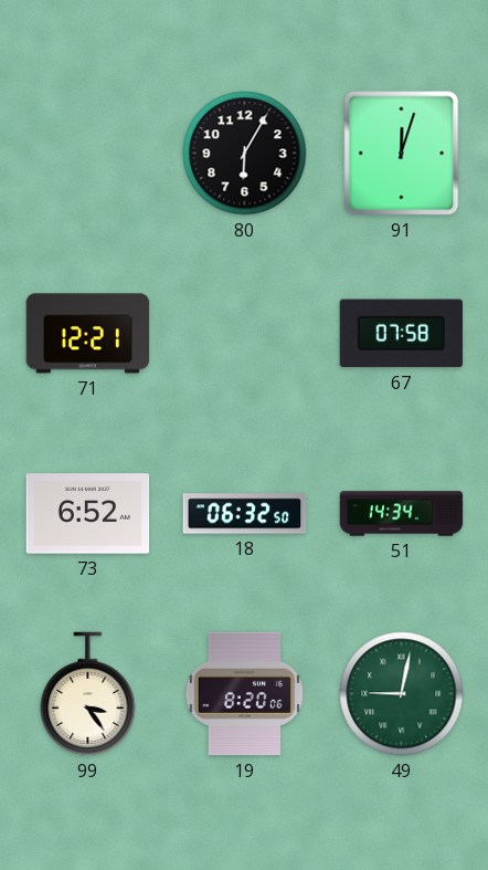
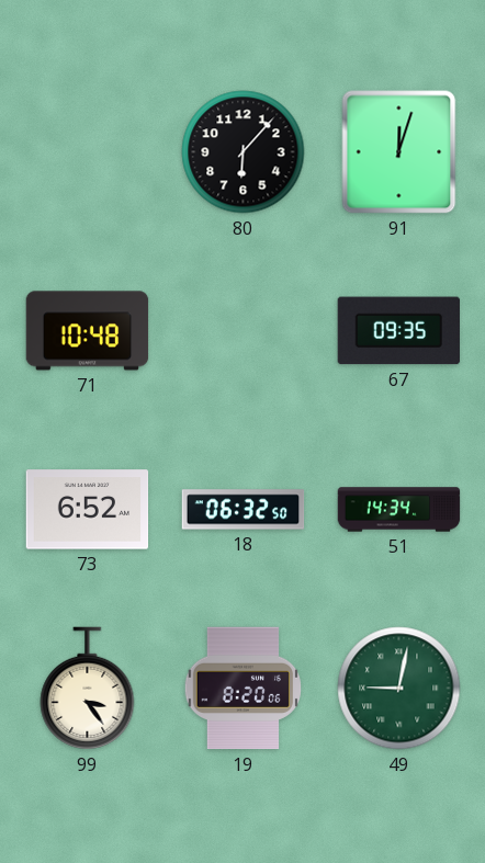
80: 6:05 -> 6:07 (244, 152)
71: 12:21 -> 10:48 (88, 331)
67: 07:58 -> 09:35 (399, 331)
